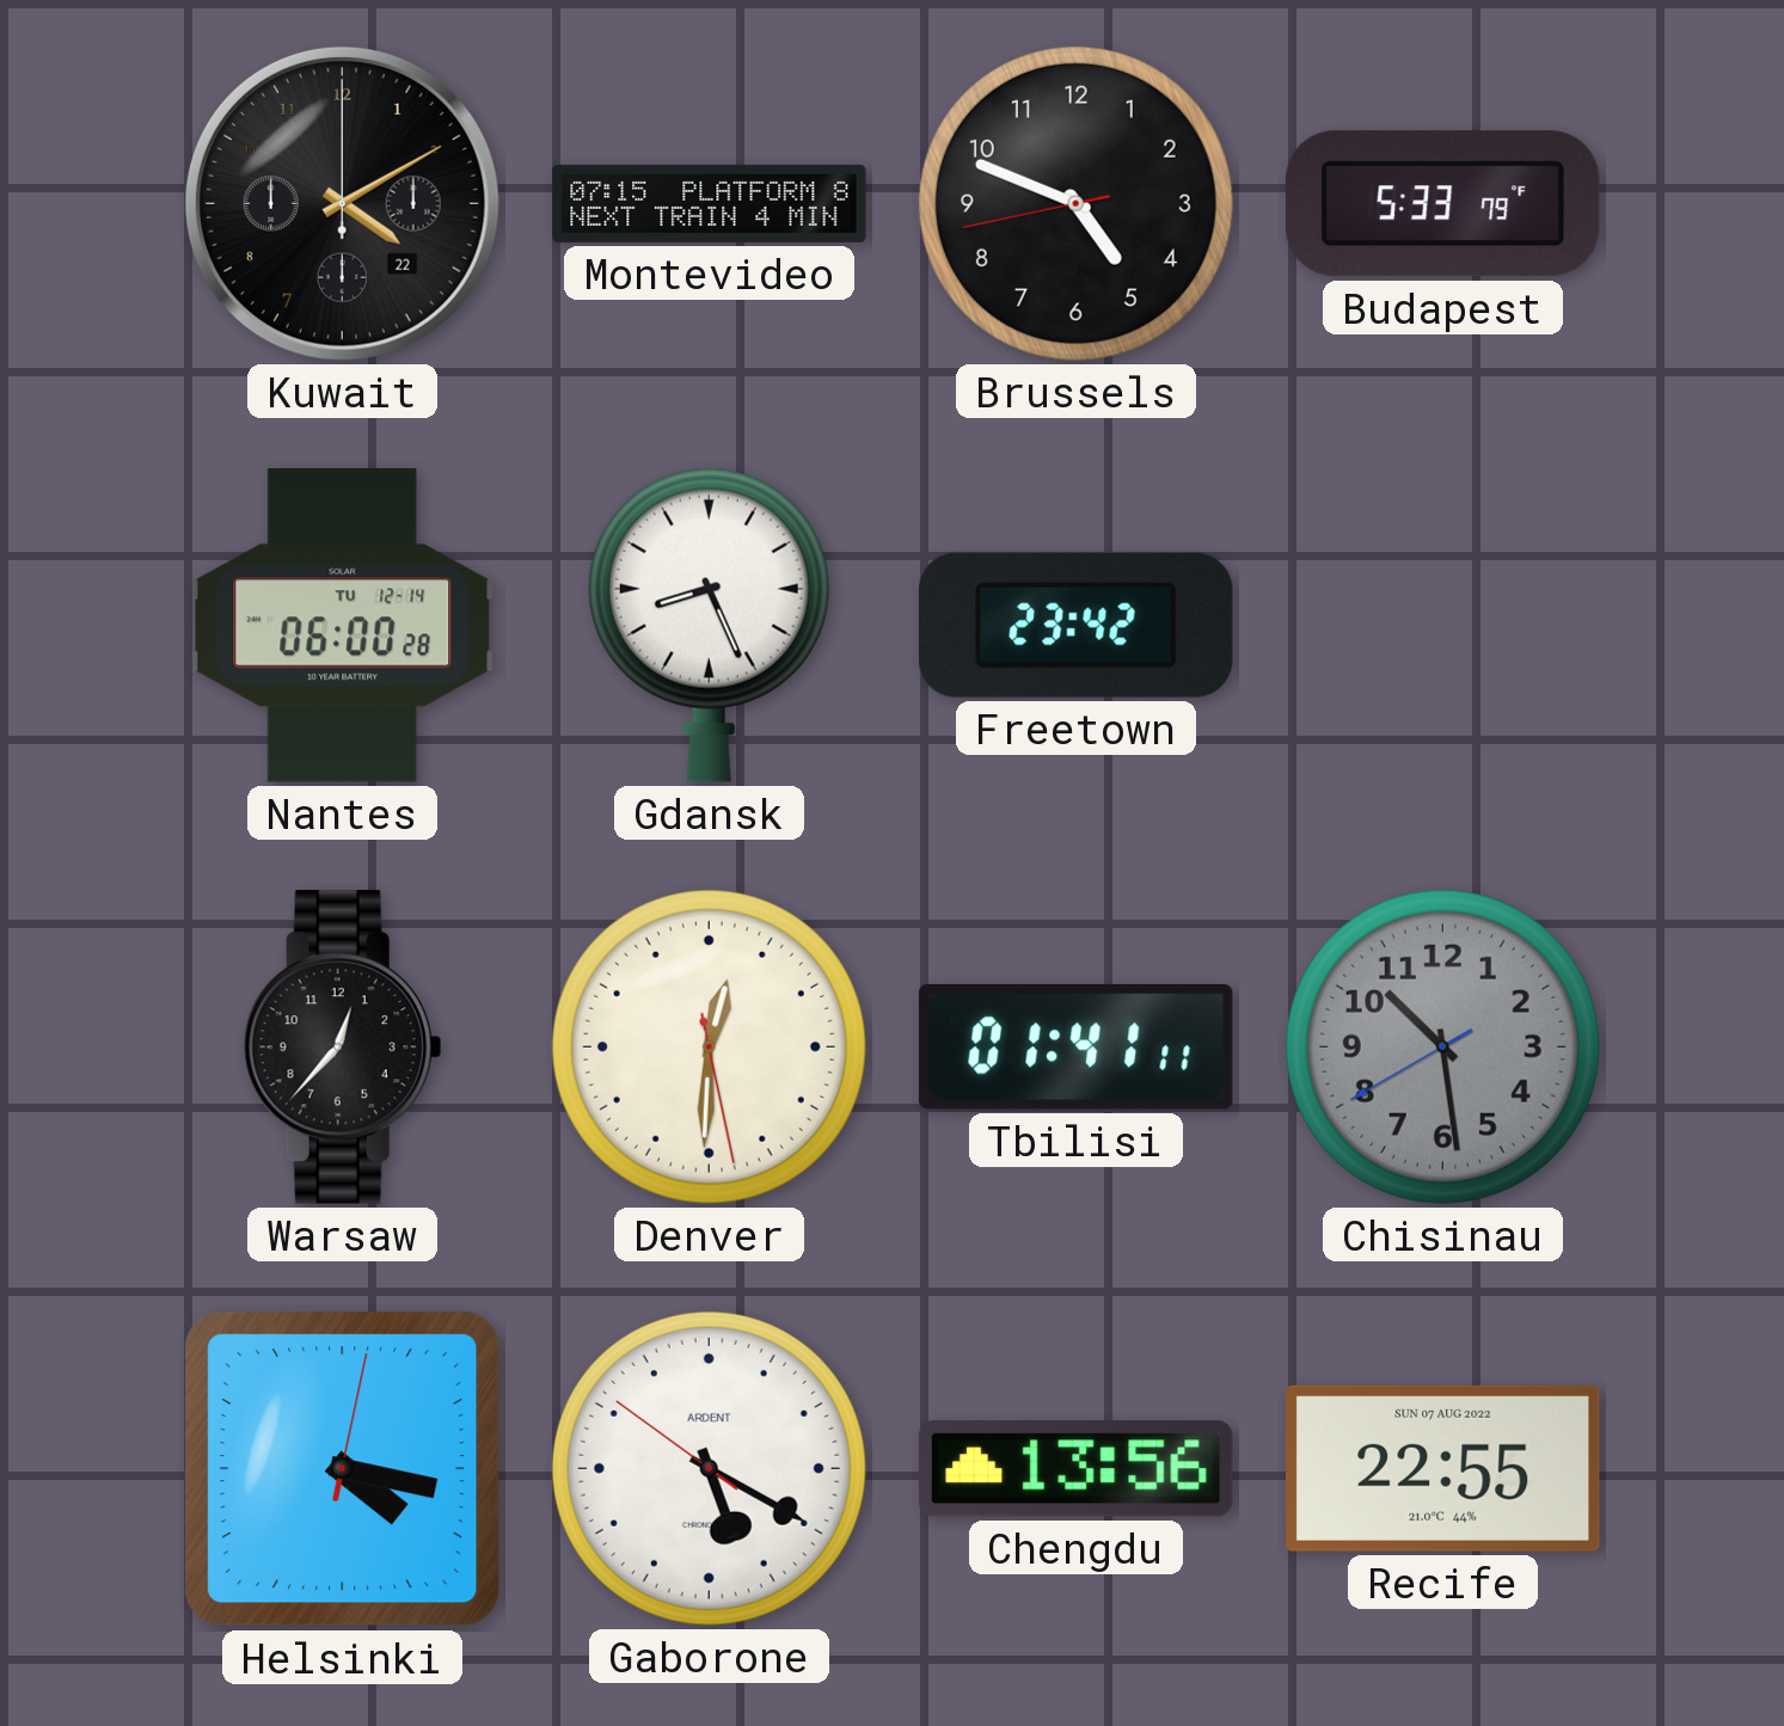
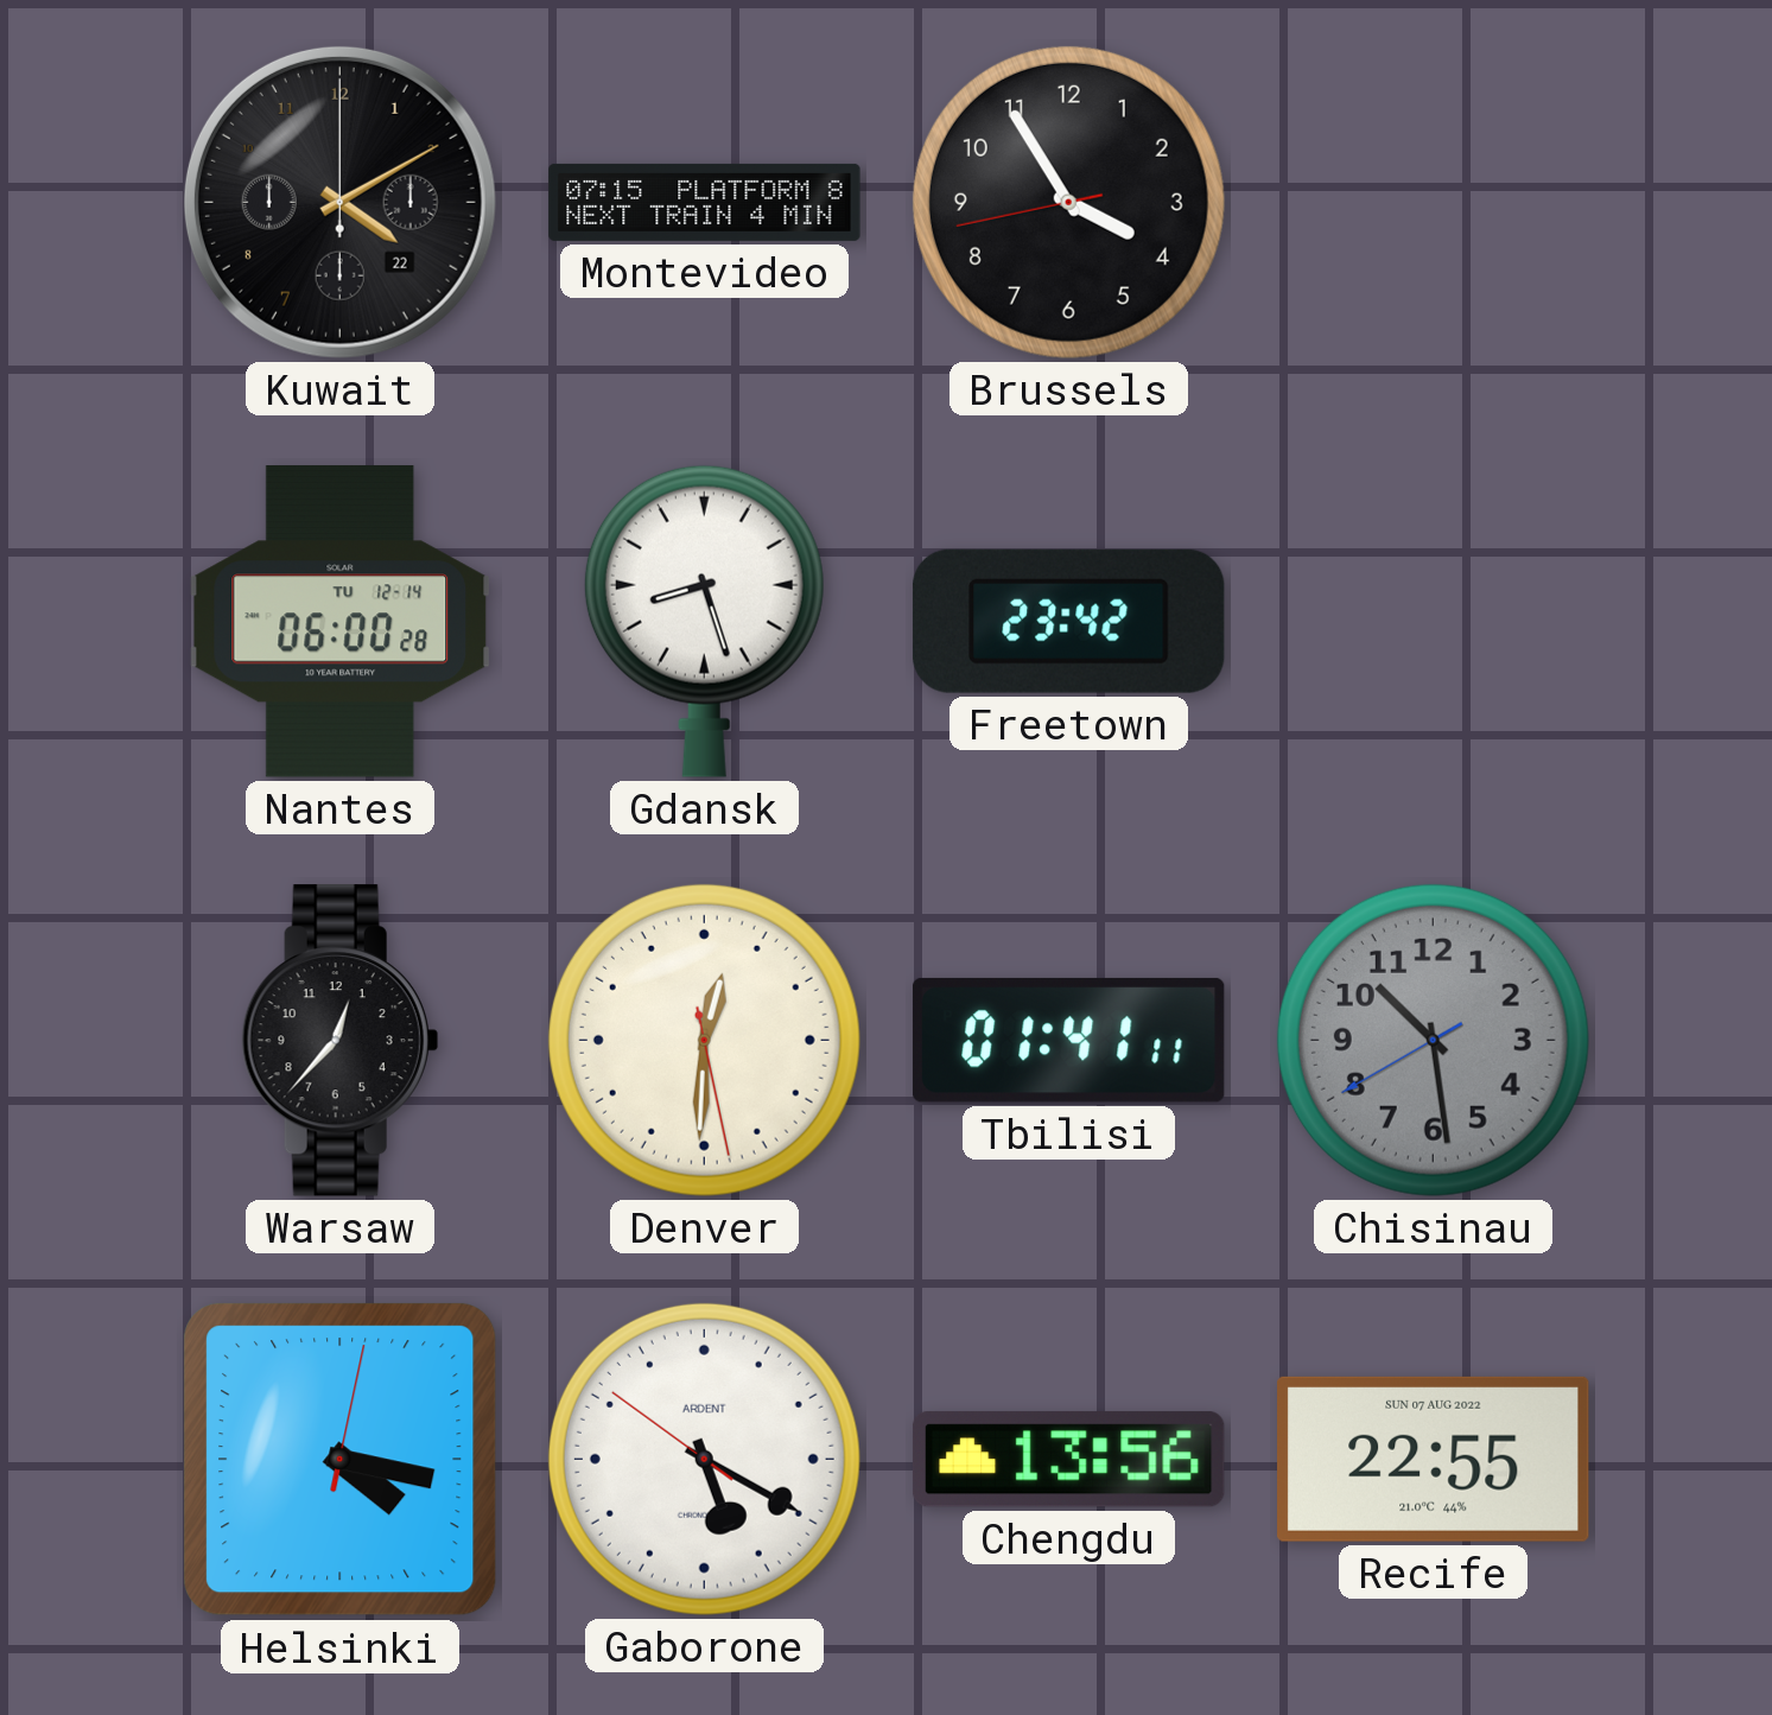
Brussels: 4:48 -> 3:54 (1068, 202)
Budapest: 5:33 -> none (1442, 204)
Gdansk: 8:26 -> 8:27 (704, 621)
